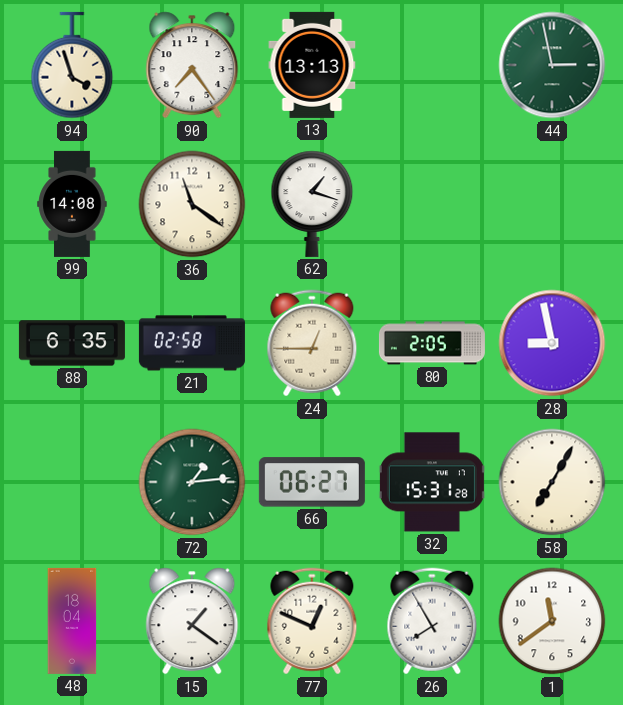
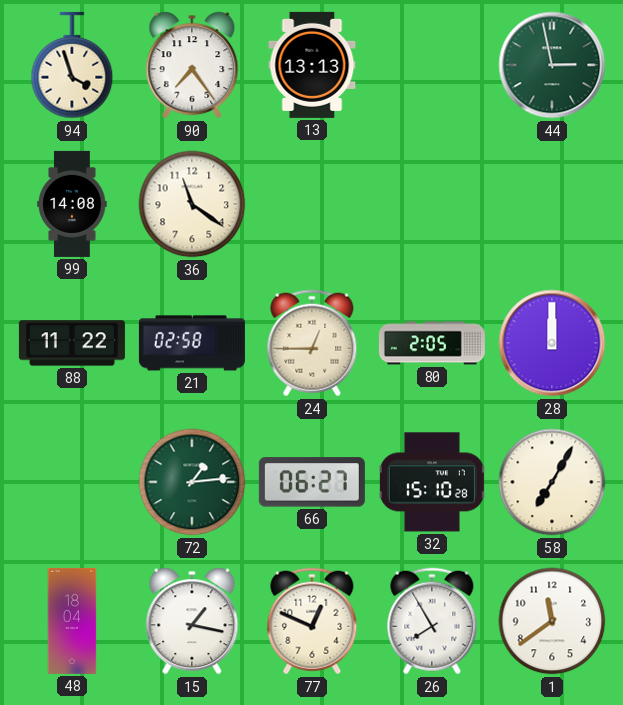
62: 1:18 -> none (312, 204)
88: 6:35 -> 11:22 (72, 343)
28: 8:58 -> 12:00 (552, 343)
32: 15:31 -> 15:10 (432, 482)
15: 1:21 -> 1:17 (192, 621)
